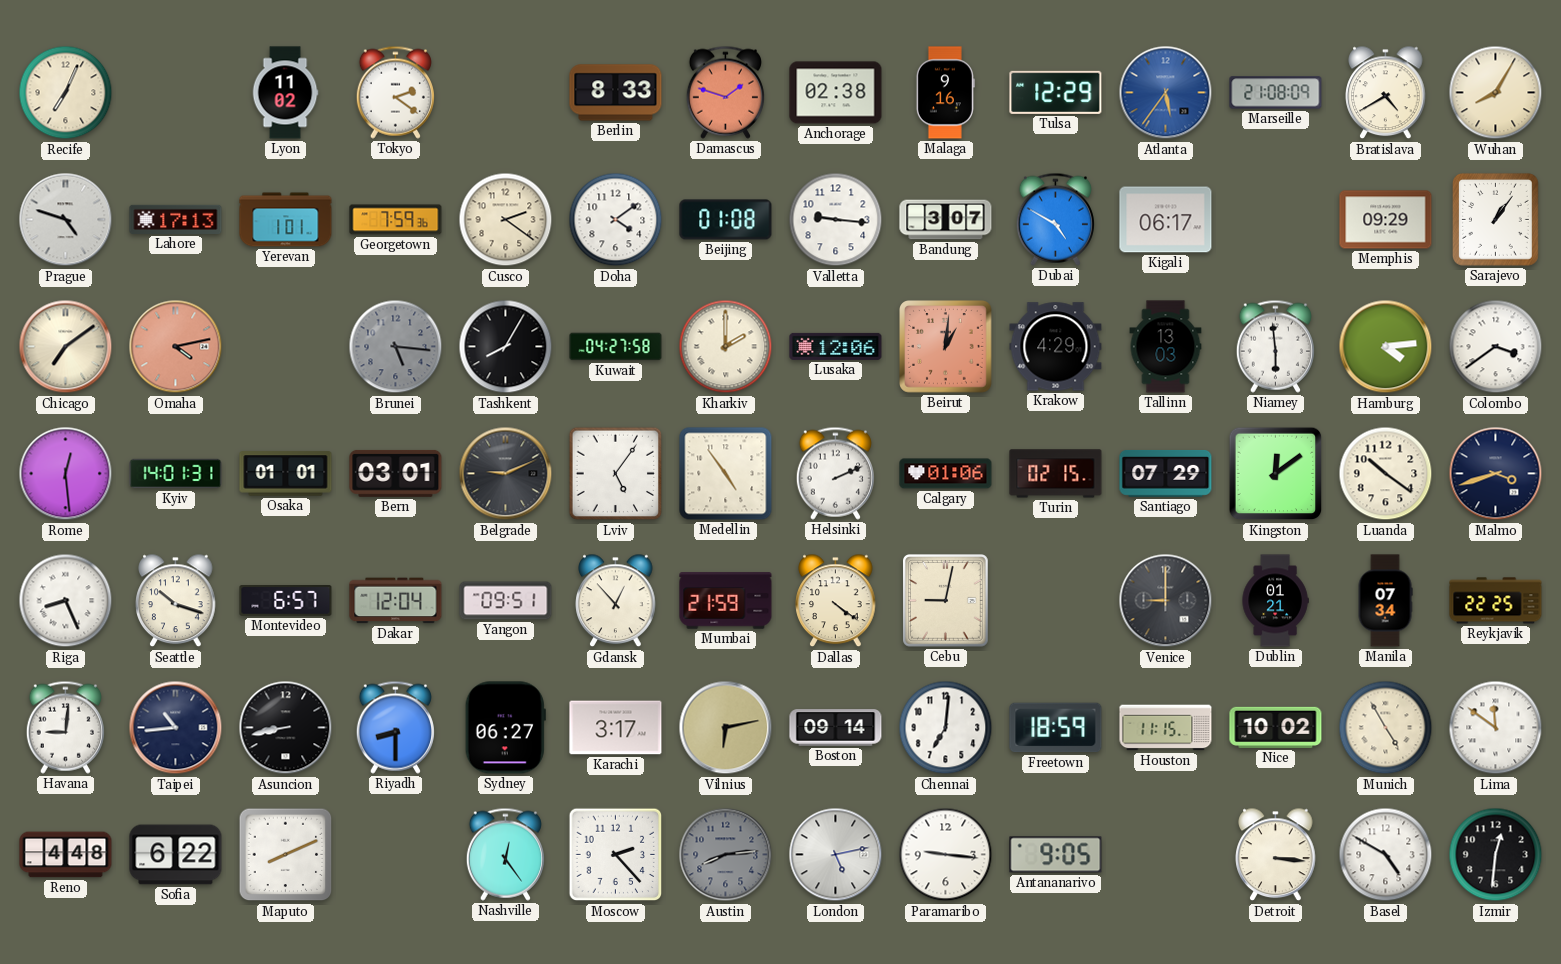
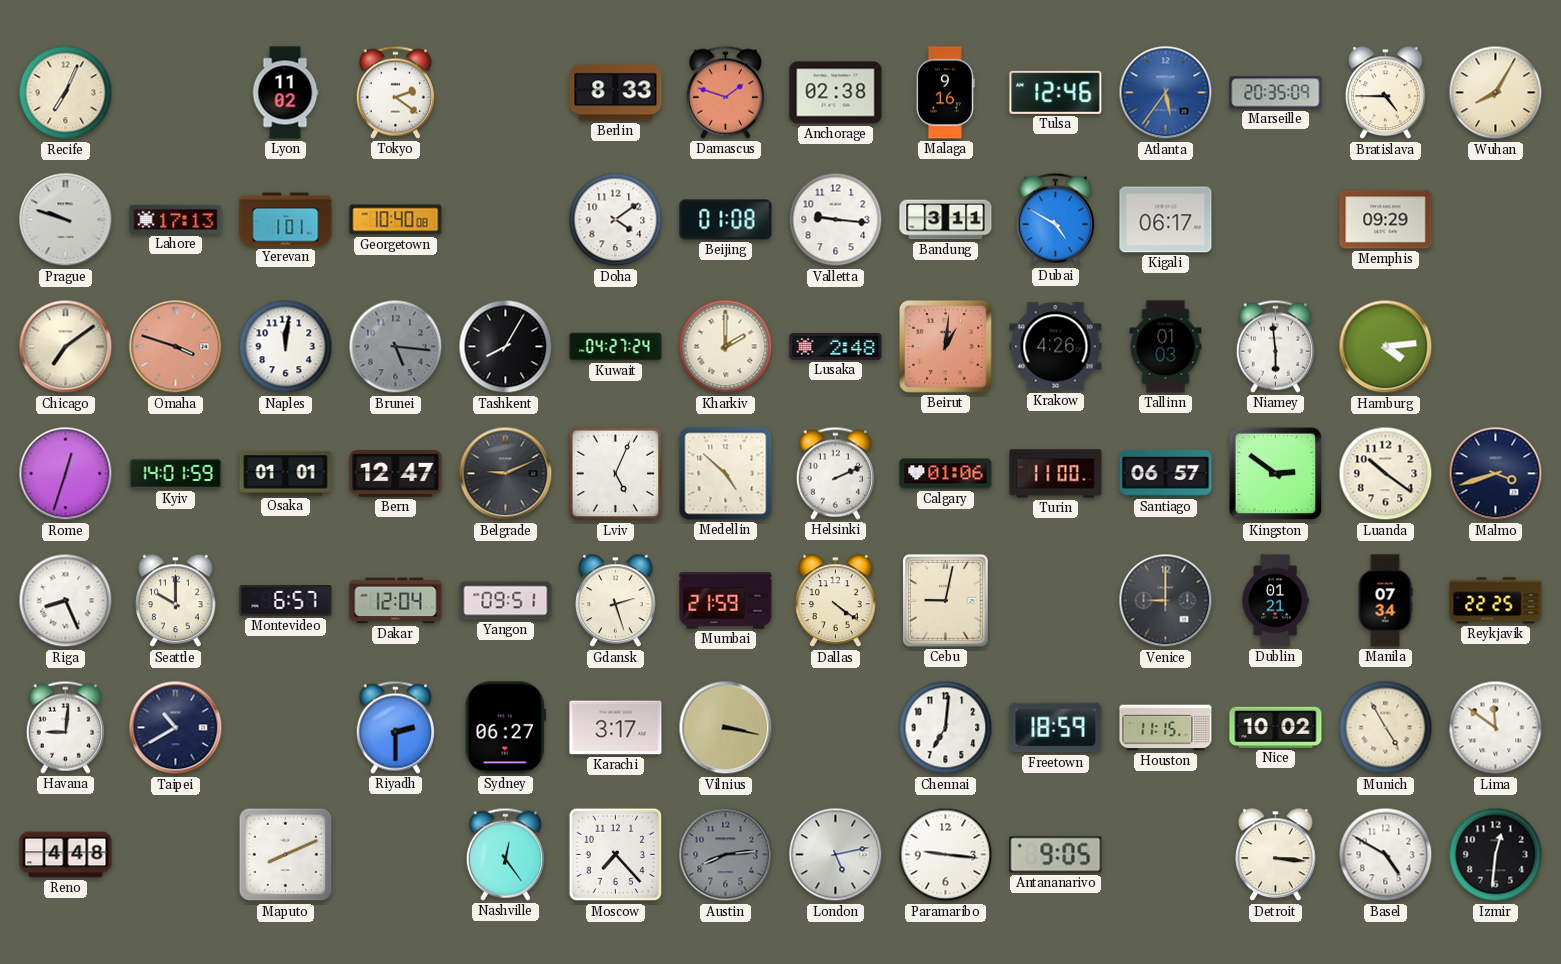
Tulsa: 12:29 -> 12:46 (1056, 92)
Marseille: 21:08 -> 20:35 (1276, 93)
Bratislava: 4:40 -> 4:45 (1386, 93)
Prague: 4:48 -> 9:48 (66, 220)
Georgetown: 7:59 -> 10:40 (396, 220)
Cusco: 2:21 -> none (506, 220)
Bandung: 3:07 -> 3:11 (946, 220)
Sarajevo: 1:06 -> none (1495, 220)
Omaha: 4:13 -> 3:48 (176, 347)
Naples: none -> 12:01 (286, 347)
Kuwait: 04:27:58 -> 04:27:24 (616, 347)
Lusaka: 12:06 -> 2:48 (836, 346)
Krakow: 4:29 -> 4:26 (1056, 347)
Tallinn: 13:03 -> 01:03 (1166, 347)
Colombo: 3:39 -> none (1496, 347)
Rome: 12:29 -> 12:33 (66, 474)
Kyiv: 14:01:31 -> 14:01:59 (176, 474)
Bern: 03:01 -> 12:47 (396, 473)
Lviv: 5:06 -> 5:04 (616, 474)
Medellin: 4:54 -> 4:52 (726, 474)
Turin: 02:15 -> 11:00 (1056, 474)
Santiago: 07:29 -> 06:57 (1166, 473)
Kingston: 12:09 -> 2:51 (1276, 474)
Seattle: 10:18 -> 10:00 (176, 601)
Gdansk: 12:53 -> 2:27 (616, 601)
Taipei: 10:44 -> 10:40 (176, 728)
Asuncion: 8:43 -> none (286, 728)
Riyadh: 8:30 -> 2:30 (395, 727)
Vilnius: 6:13 -> 3:17 (726, 728)
Boston: 09:14 -> none (836, 728)
Sofia: 6:22 -> none (176, 855)
Moscow: 2:23 -> 7:23 (616, 855)
